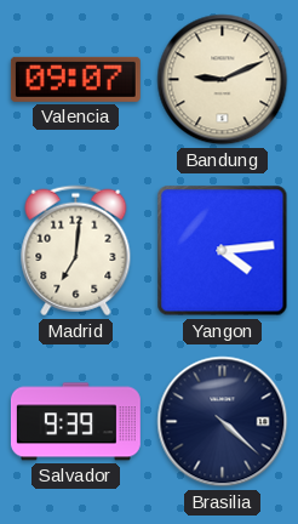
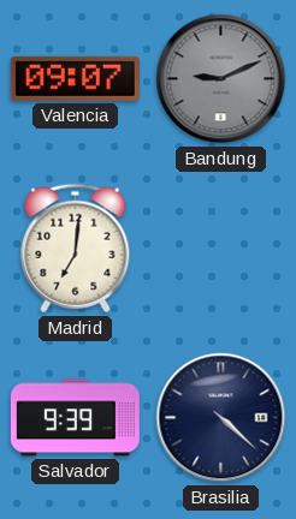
Bandung dial: cream -> grey (221, 79)
Yangon: 4:14 -> none (223, 251)
